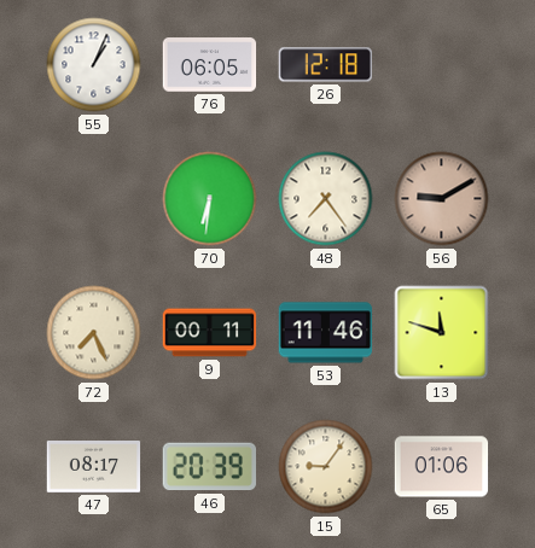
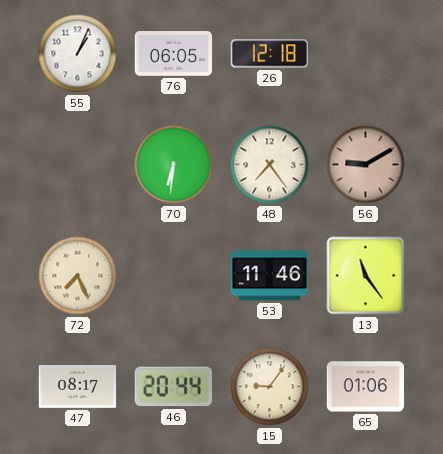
9: 00:11 -> none (210, 333)
13: 11:48 -> 11:24 (366, 276)
46: 20:39 -> 20:44 (173, 387)
